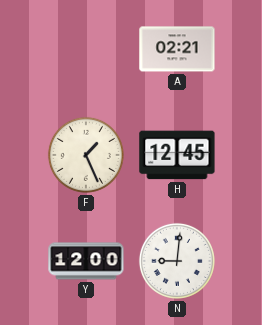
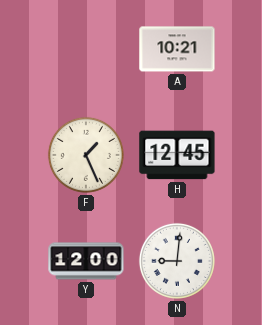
A: 02:21 -> 10:21 (177, 49)
